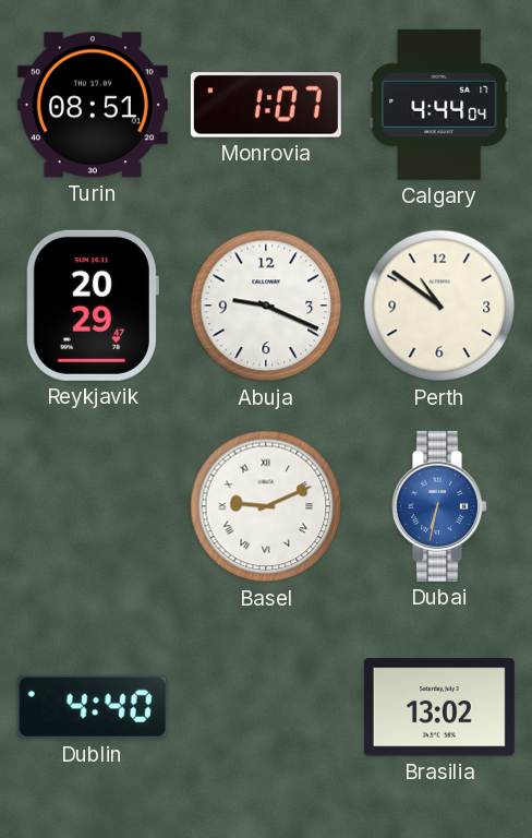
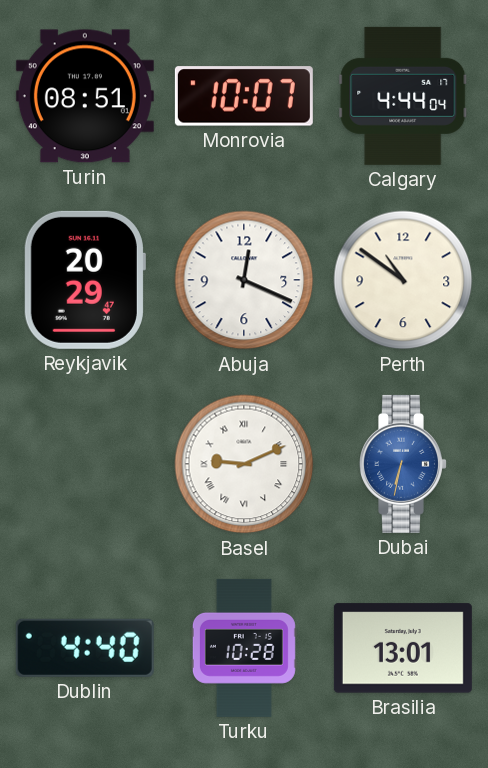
Monrovia: 1:07 -> 10:07 (244, 96)
Abuja: 9:19 -> 12:19 (244, 280)
Turku: none -> 10:28 (244, 648)
Brasilia: 13:02 -> 13:01 (403, 648)
